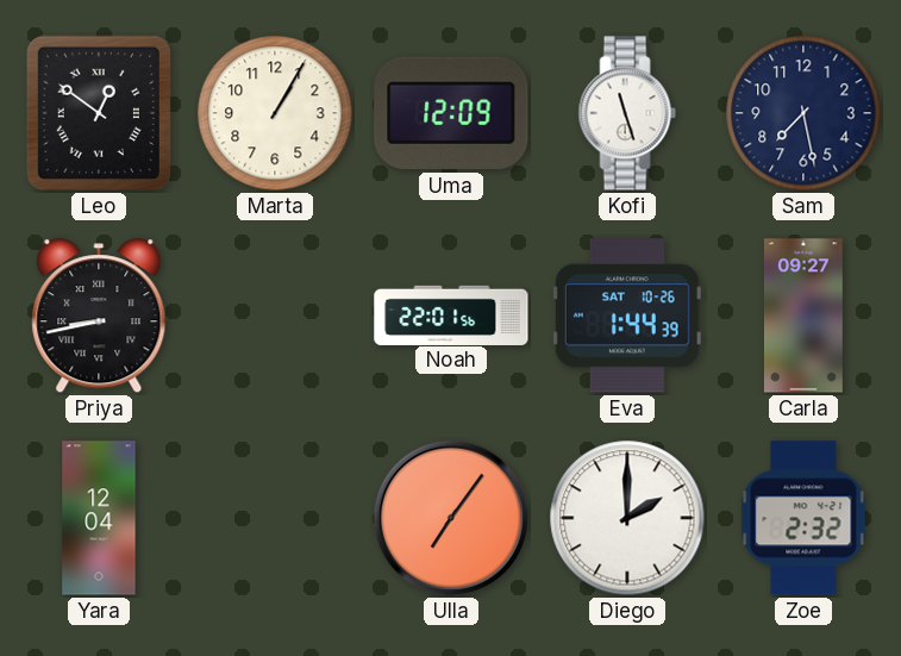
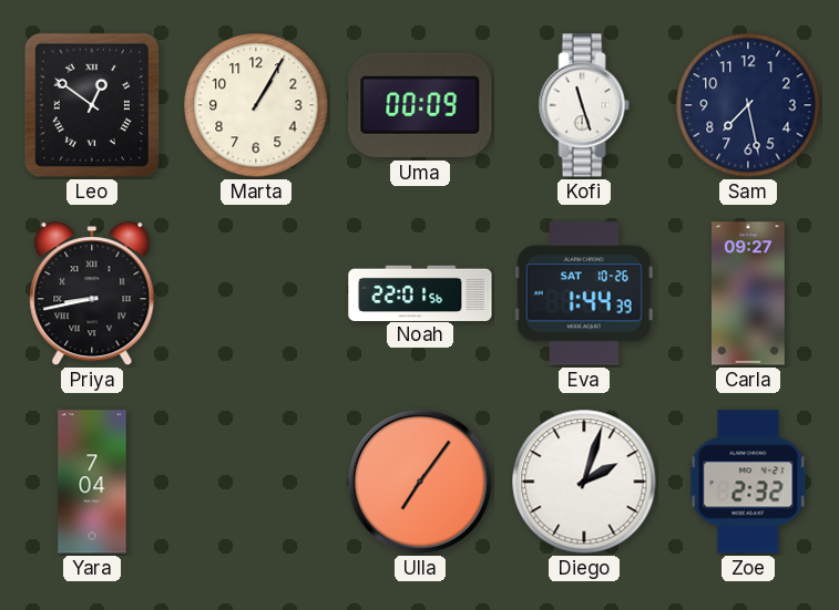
Uma: 12:09 -> 00:09 (420, 105)
Yara: 12:04 -> 7:04 (92, 482)
Diego: 2:00 -> 2:03 (584, 482)
